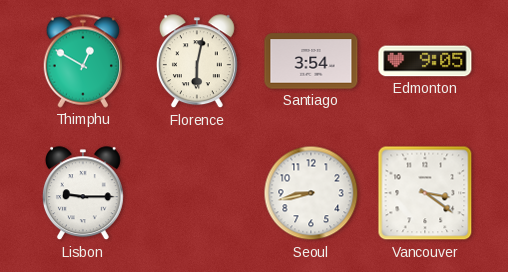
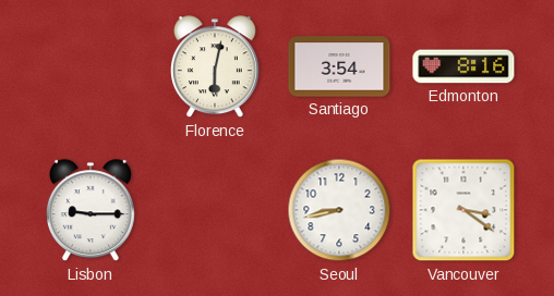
Thimphu: 12:50 -> none (83, 61)
Edmonton: 9:05 -> 8:16 (463, 66)
